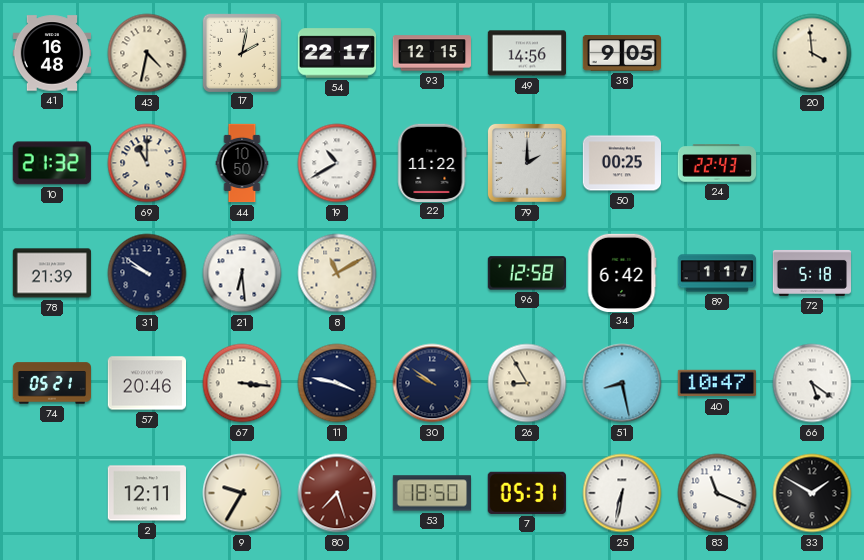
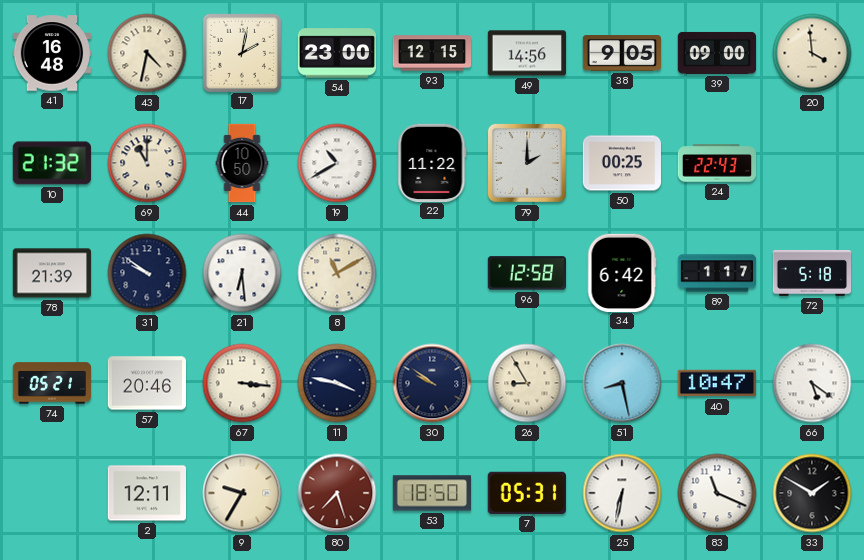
54: 22:17 -> 23:00 (336, 53)
39: none -> 09:00 (716, 53)
